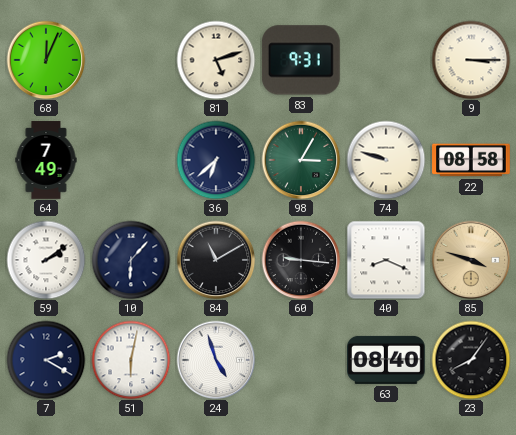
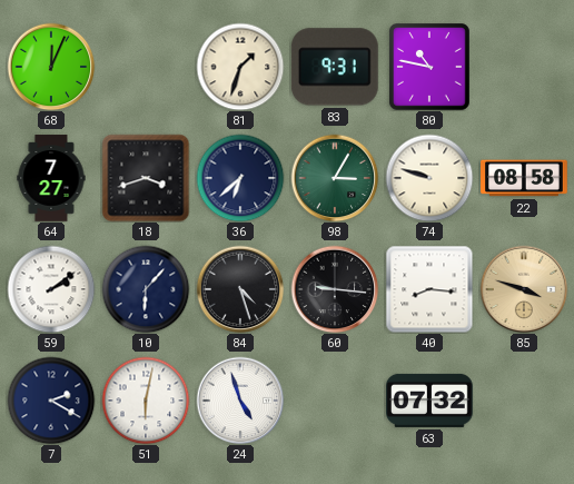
81: 5:12 -> 1:33 (240, 67)
80: none -> 10:47 (430, 68)
9: 3:15 -> none (471, 60)
64: 7:49 -> 7:27 (51, 178)
18: none -> 3:42 (146, 178)
84: 11:10 -> 4:27 (240, 289)
40: 8:19 -> 8:16 (429, 289)
63: 08:40 -> 07:32 (430, 401)
23: 8:06 -> none (471, 360)
